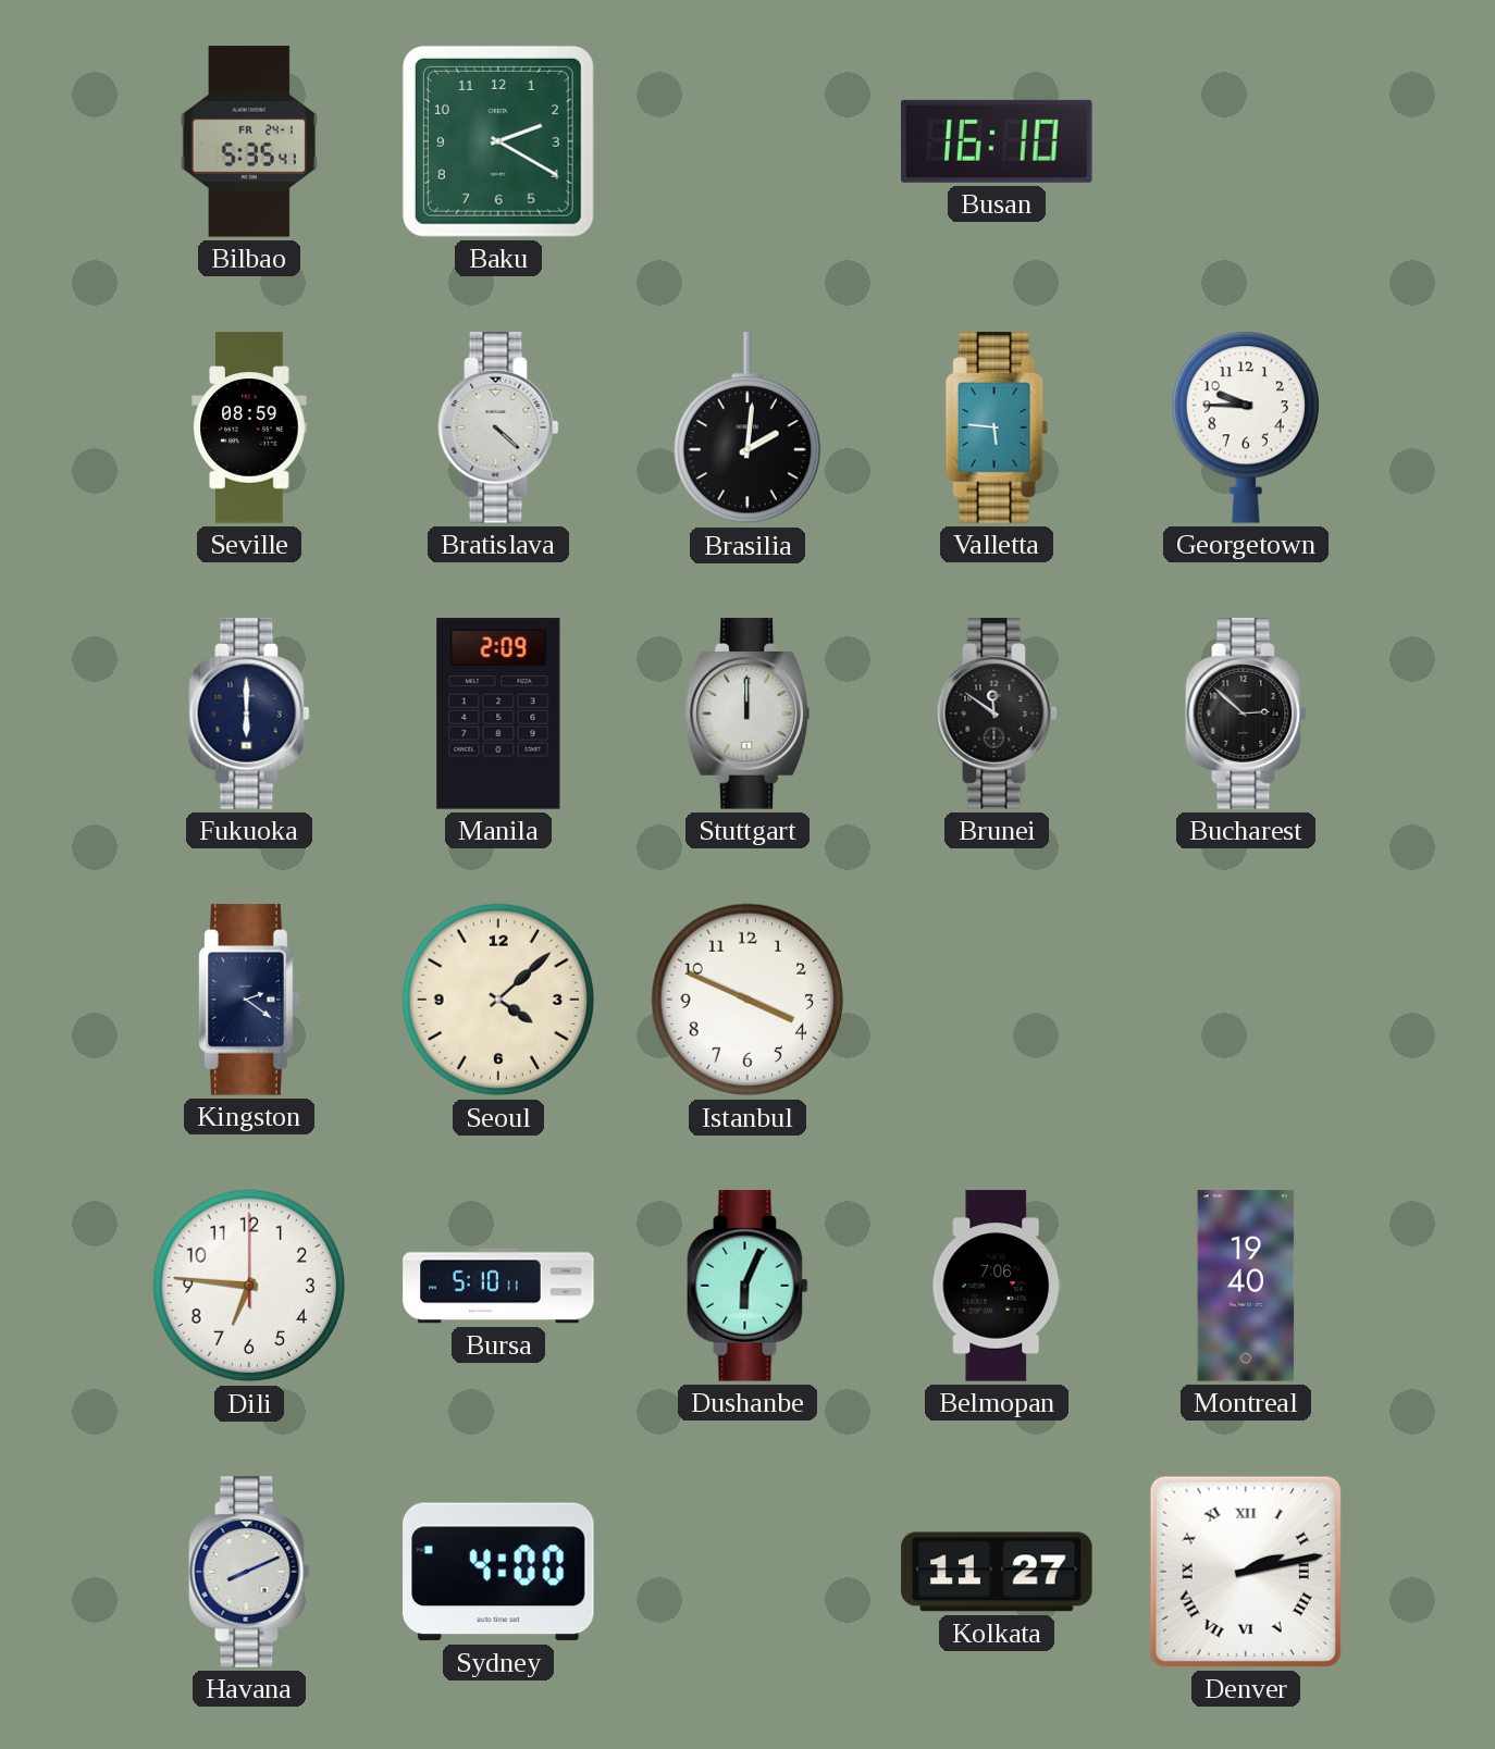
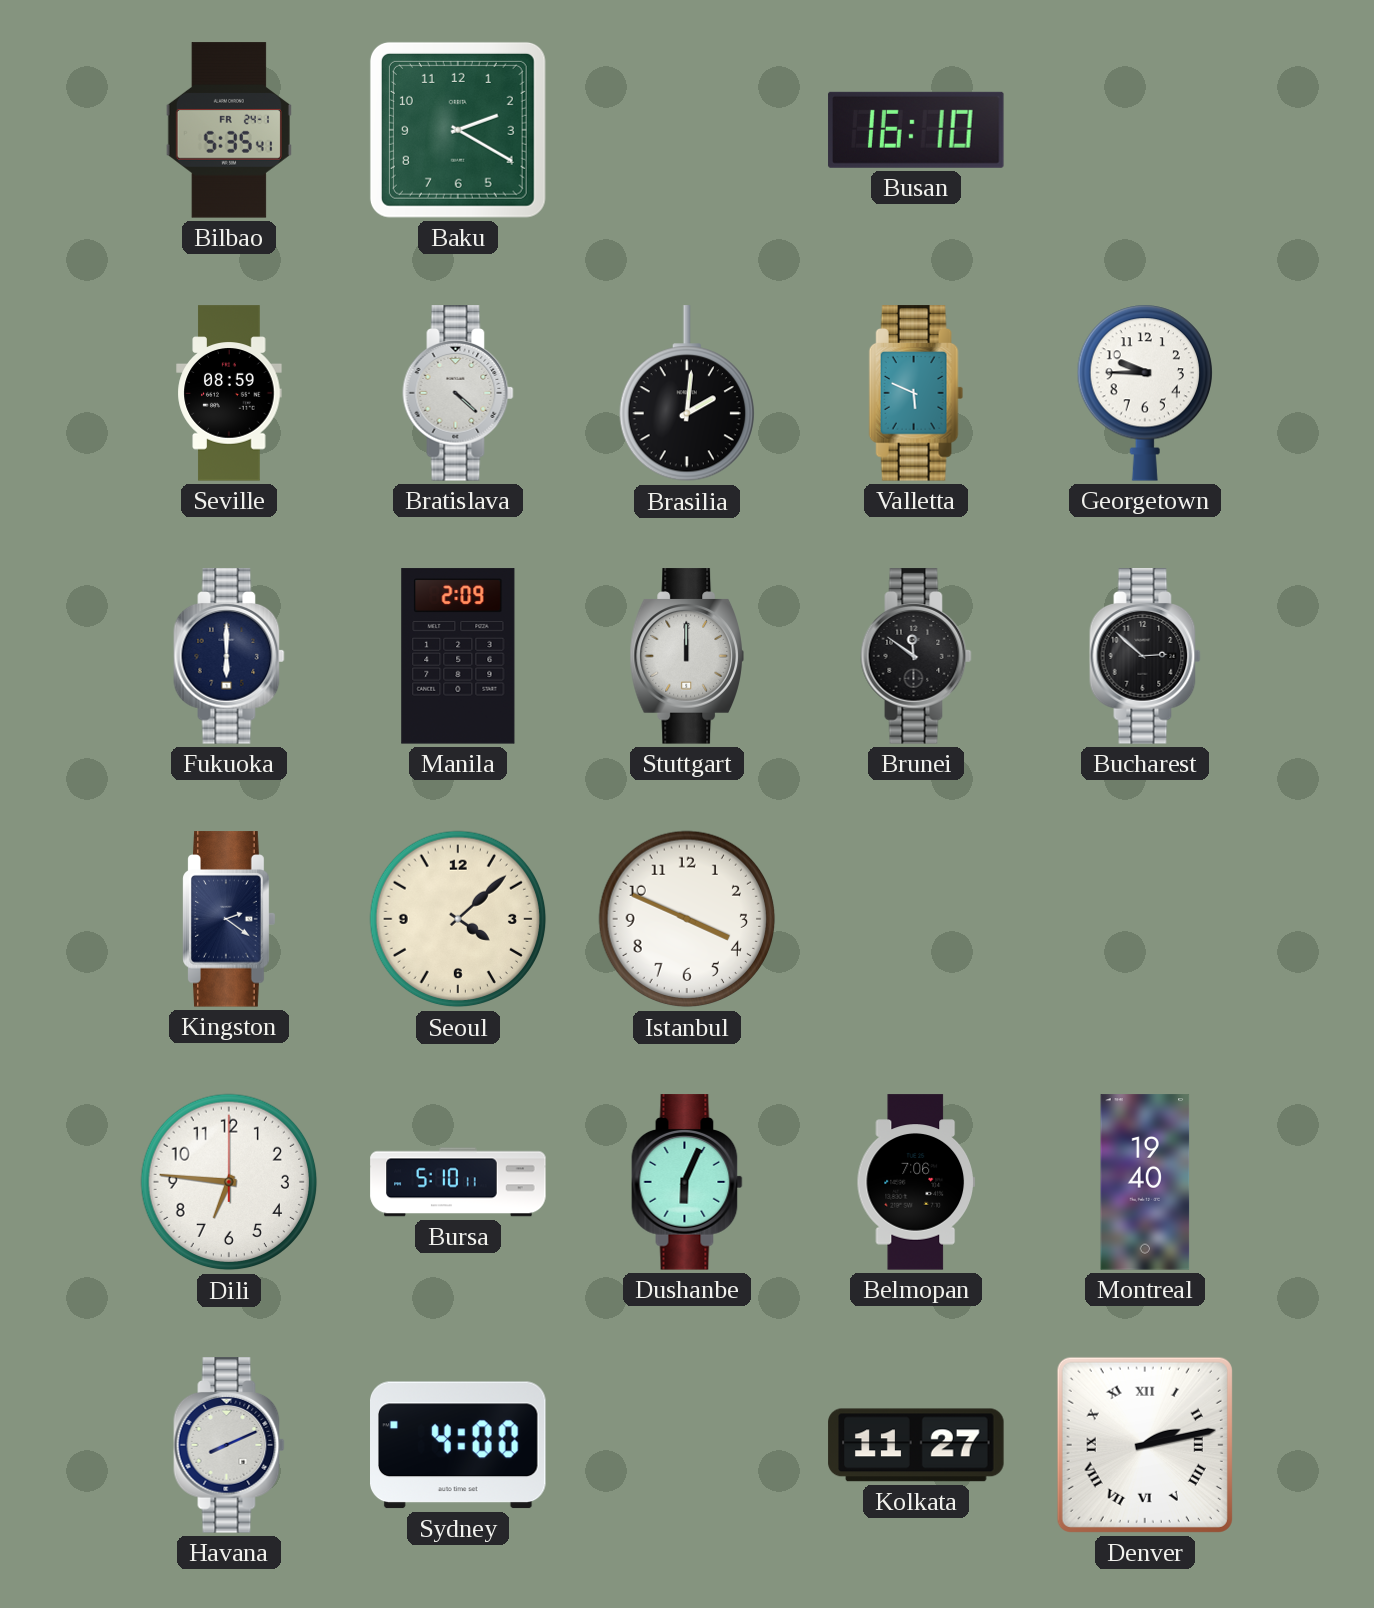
Valletta: 5:46 -> 5:49 (916, 393)
